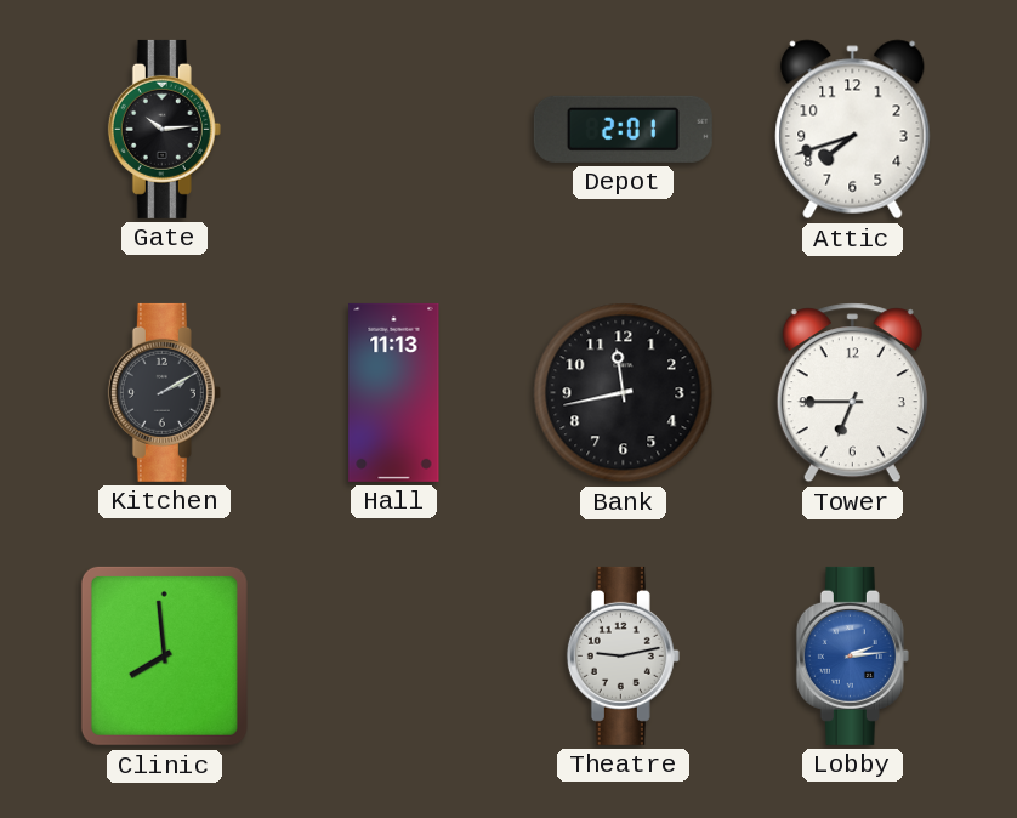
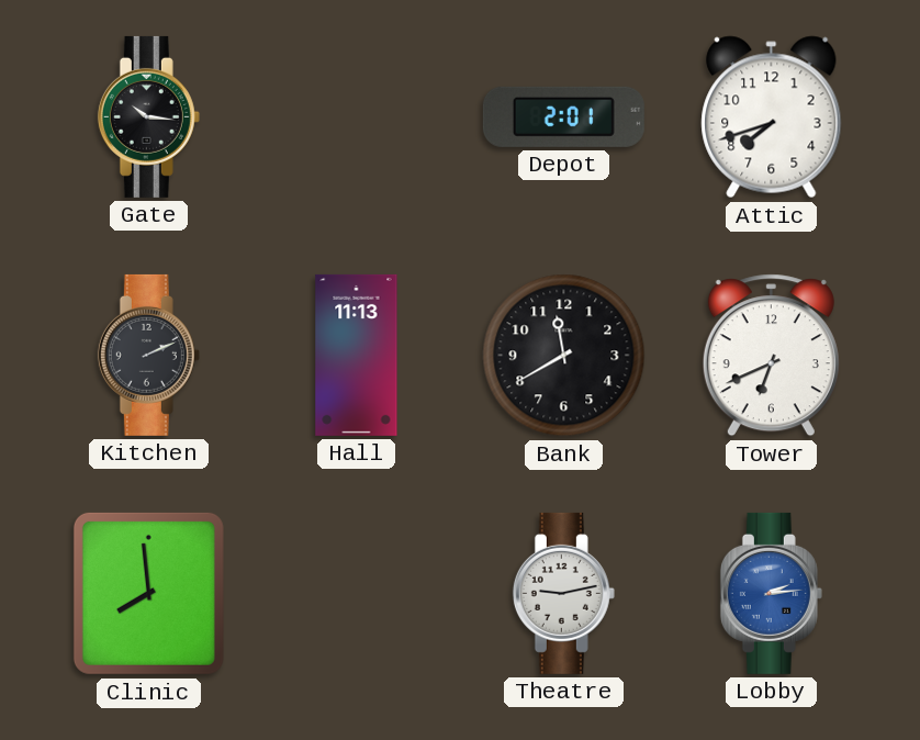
Gate: 10:14 -> 10:16 (148, 116)
Kitchen: 2:10 -> 2:11 (148, 355)
Bank: 11:43 -> 11:40 (564, 356)
Tower: 6:45 -> 6:41 (771, 356)
